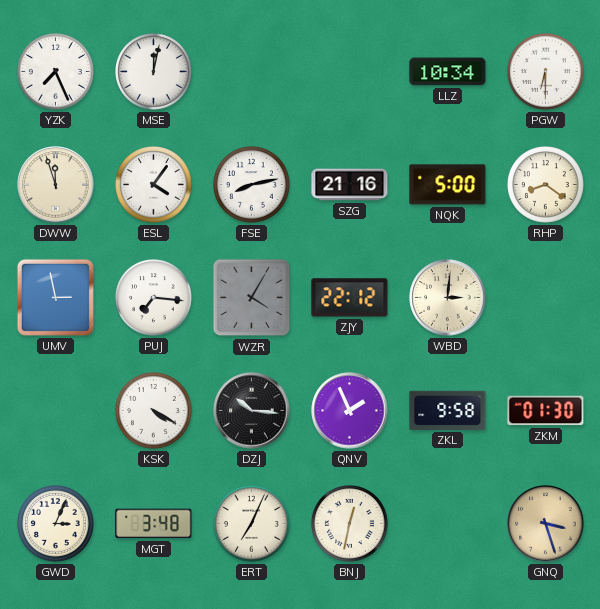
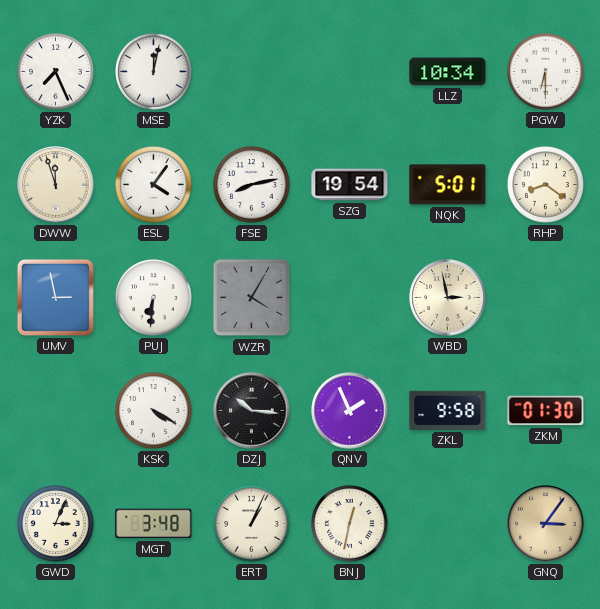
SZG: 21:16 -> 19:54 (350, 185)
NQK: 5:00 -> 5:01 (448, 185)
PUJ: 7:16 -> 6:31 (154, 298)
ZJY: 22:12 -> none (350, 298)
WBD: 3:01 -> 2:58 (448, 298)
ERT: 7:04 -> 1:04 (252, 524)
GNQ: 3:27 -> 3:06 (546, 524)
